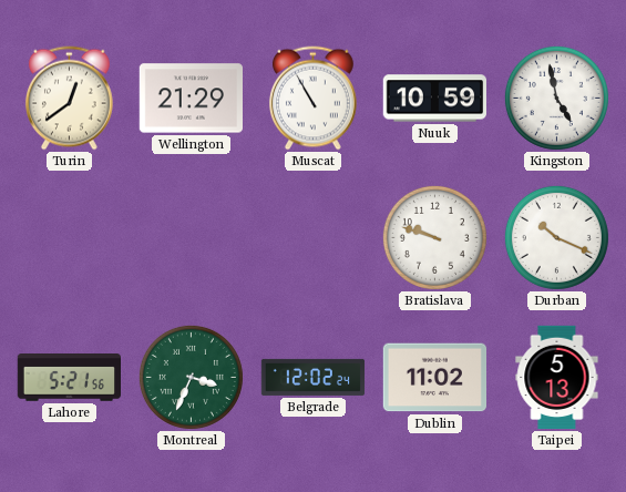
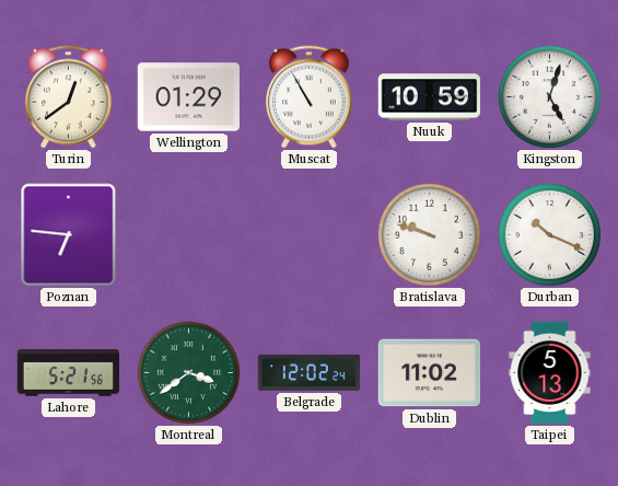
Wellington: 21:29 -> 01:29 (188, 97)
Kingston: 4:58 -> 5:03 (549, 96)
Poznan: none -> 6:46 (69, 235)
Montreal: 3:34 -> 3:39 (188, 372)
